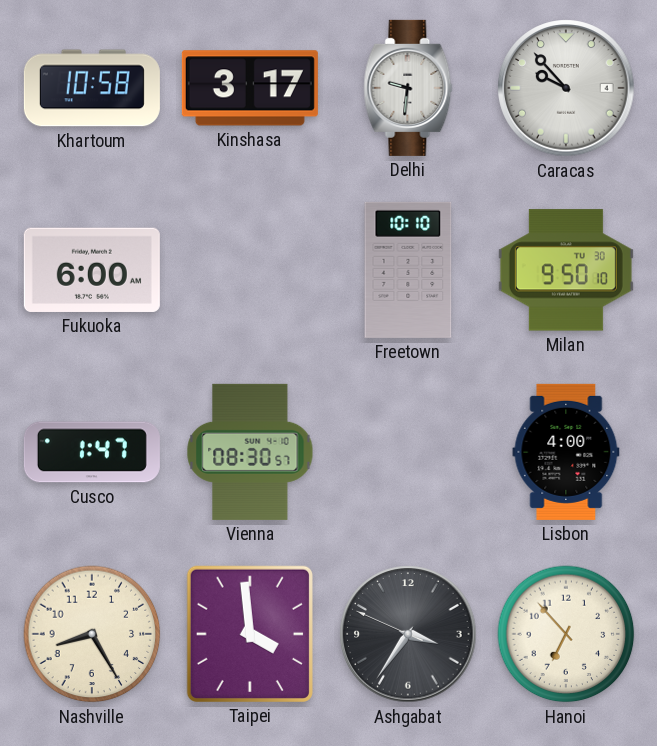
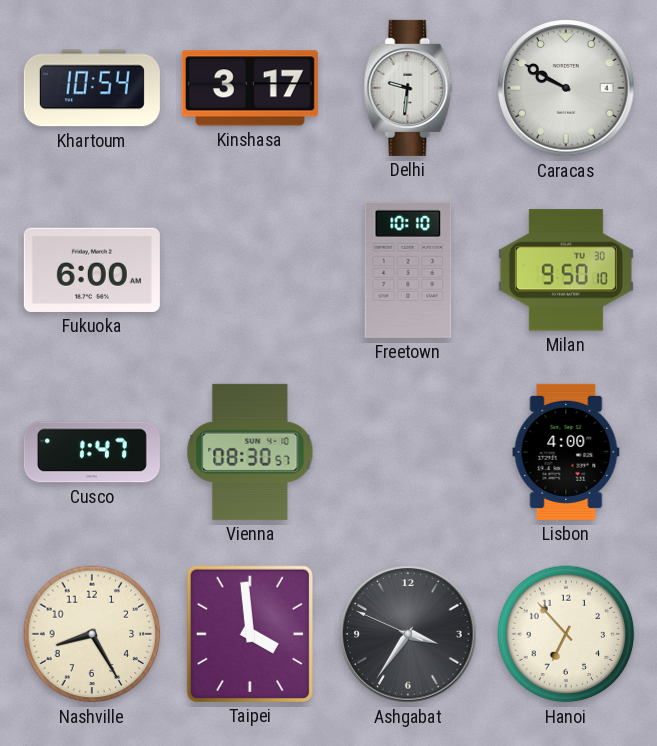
Khartoum: 10:58 -> 10:54 (92, 88)
Caracas: 9:53 -> 9:50 (566, 88)
